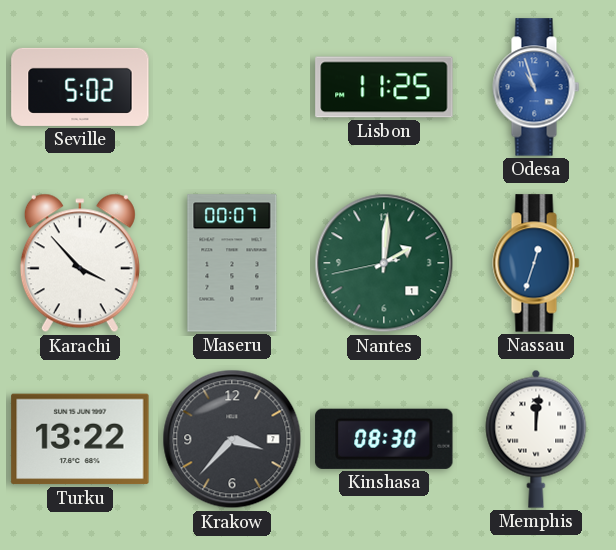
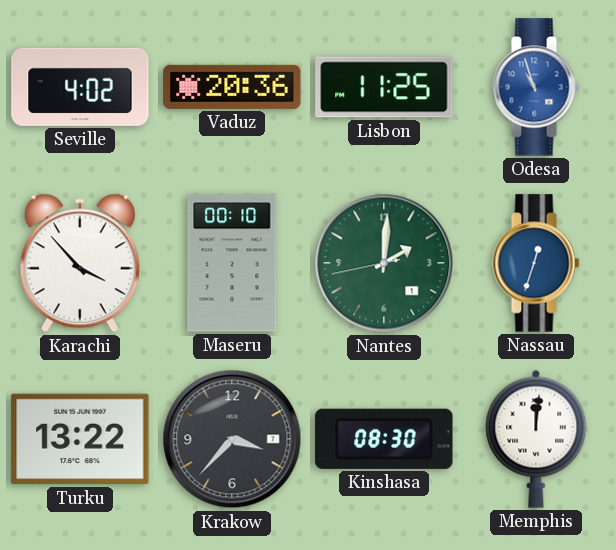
Seville: 5:02 -> 4:02 (80, 87)
Vaduz: none -> 20:36 (232, 87)
Maseru: 00:07 -> 00:10 (232, 263)
